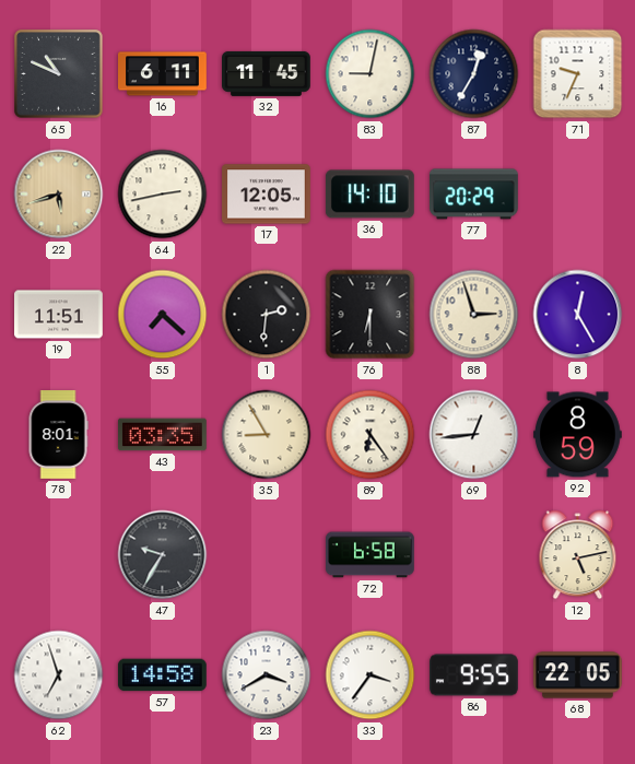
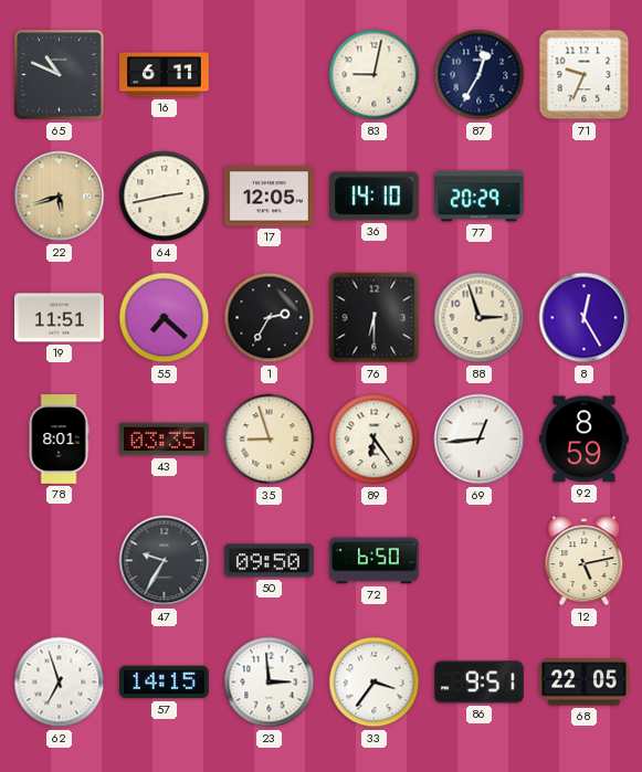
32: 11:45 -> none (267, 73)
1: 2:31 -> 2:35 (270, 318)
35: 8:55 -> 8:57 (270, 440)
50: none -> 09:50 (270, 561)
72: 6:58 -> 6:50 (375, 561)
57: 14:58 -> 14:15 (164, 683)
23: 3:40 -> 2:59 (270, 683)
86: 9:55 -> 9:51 (480, 683)
